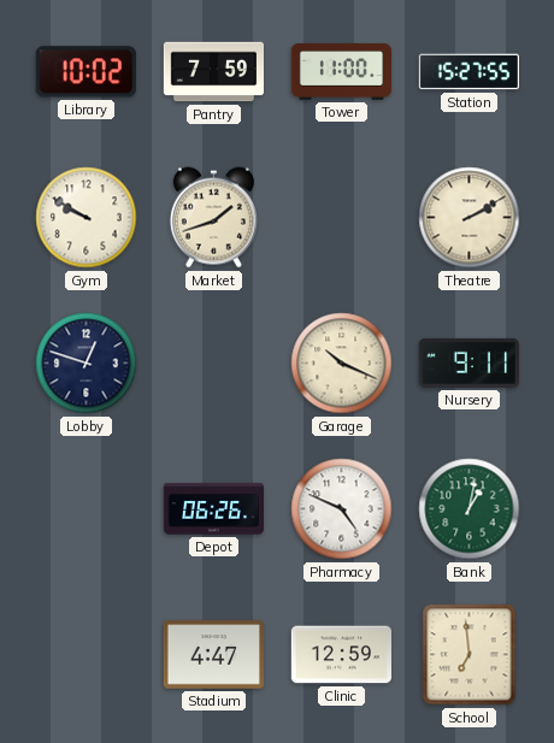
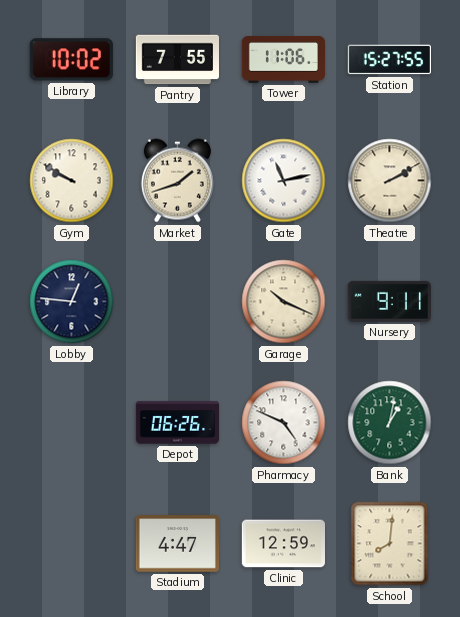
Pantry: 7:59 -> 7:55 (178, 60)
Tower: 11:00 -> 11:06 (283, 60)
Gate: none -> 11:13 (284, 181)
Lobby: 12:48 -> 12:46 (72, 302)
School: 6:59 -> 8:01 (390, 544)
